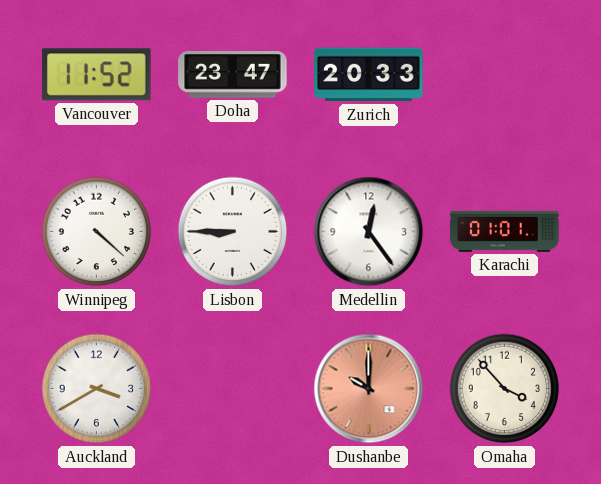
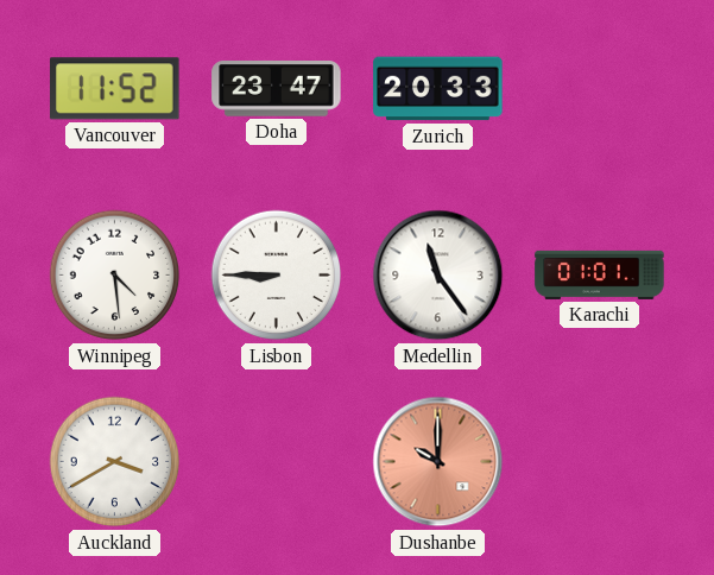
Winnipeg: 4:22 -> 4:29 (115, 276)
Medellin: 12:24 -> 11:24 (438, 276)
Omaha: 3:53 -> none (505, 389)
